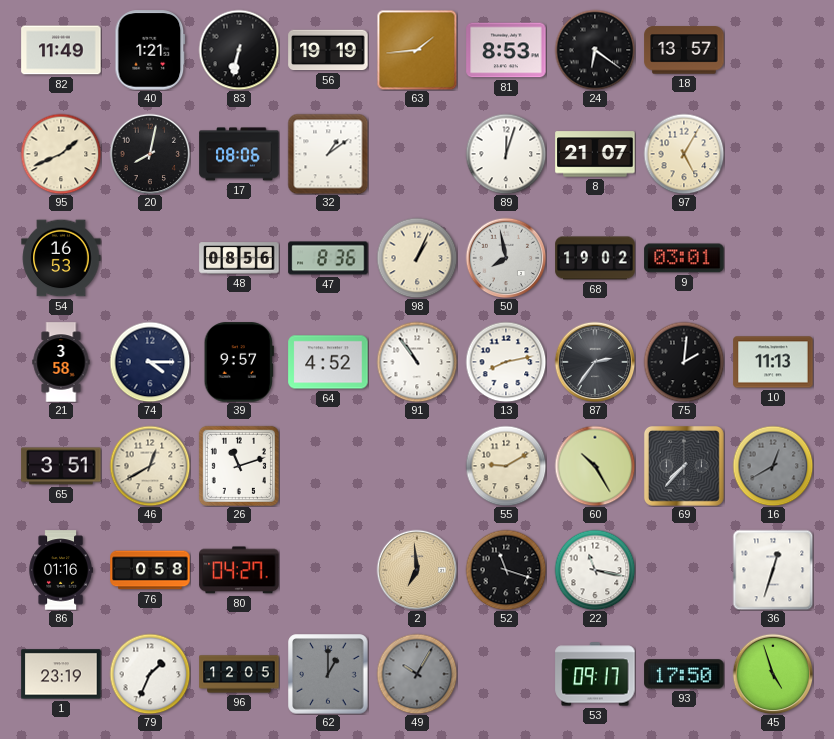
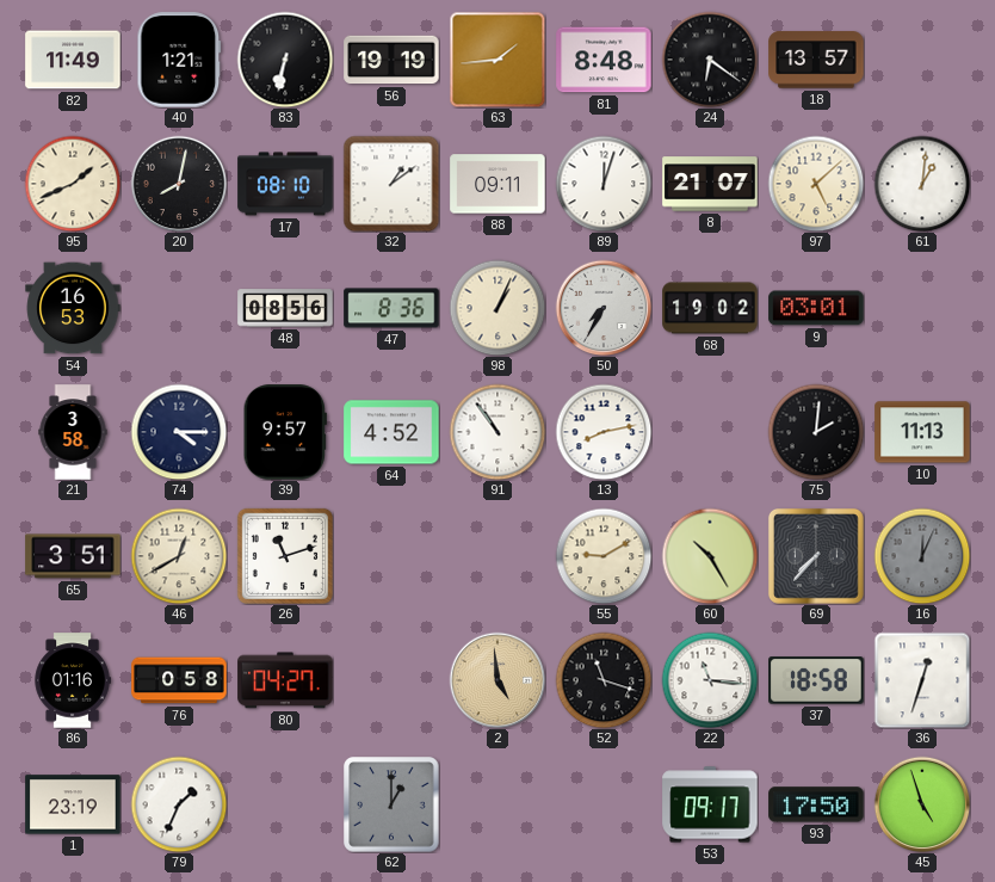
81: 8:53 -> 8:48 (604, 60)
17: 08:06 -> 08:10 (285, 184)
88: none -> 09:11 (497, 184)
97: 5:05 -> 5:08 (816, 184)
61: none -> 1:01 (922, 184)
50: 7:58 -> 7:35 (604, 308)
87: 2:36 -> none (595, 362)
16: 12:40 -> 12:04 (922, 556)
2: 6:59 -> 4:59 (497, 680)
22: 11:17 -> 11:16 (710, 680)
37: none -> 18:58 (816, 680)
96: 12:05 -> none (239, 674)
49: 10:05 -> none (417, 674)
